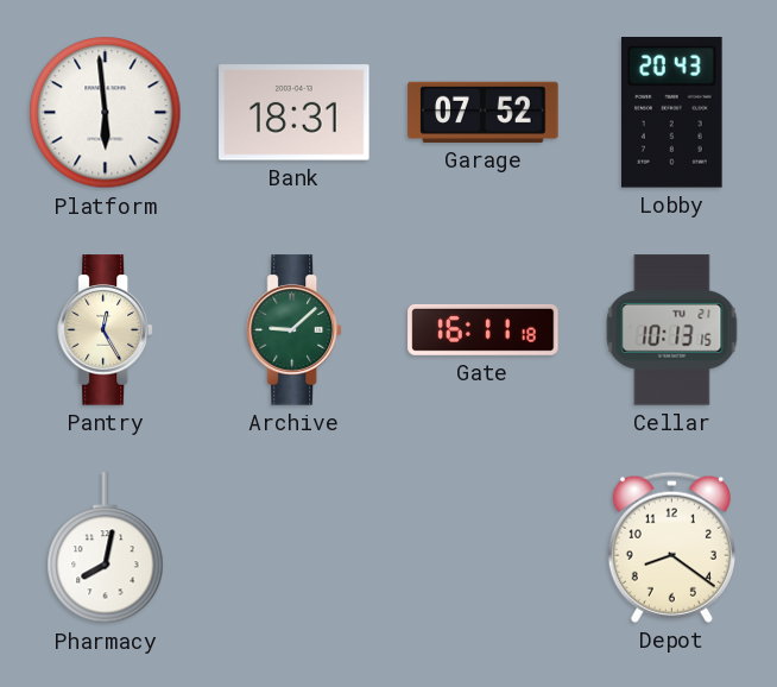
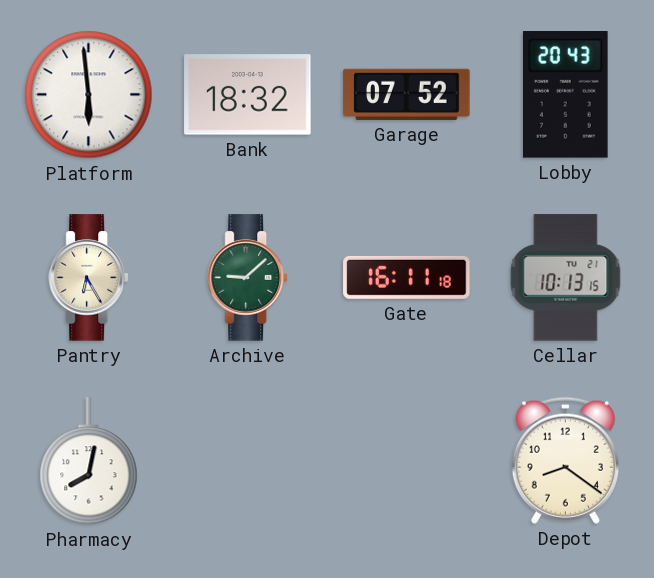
Bank: 18:31 -> 18:32 (248, 95)
Pantry: 12:25 -> 6:25 (88, 278)
